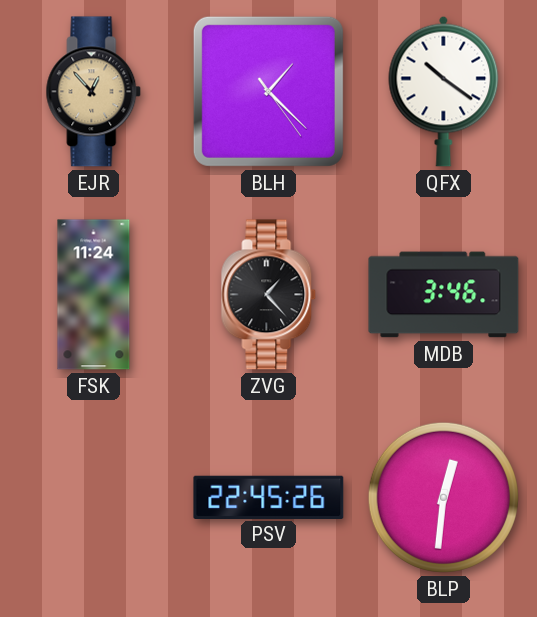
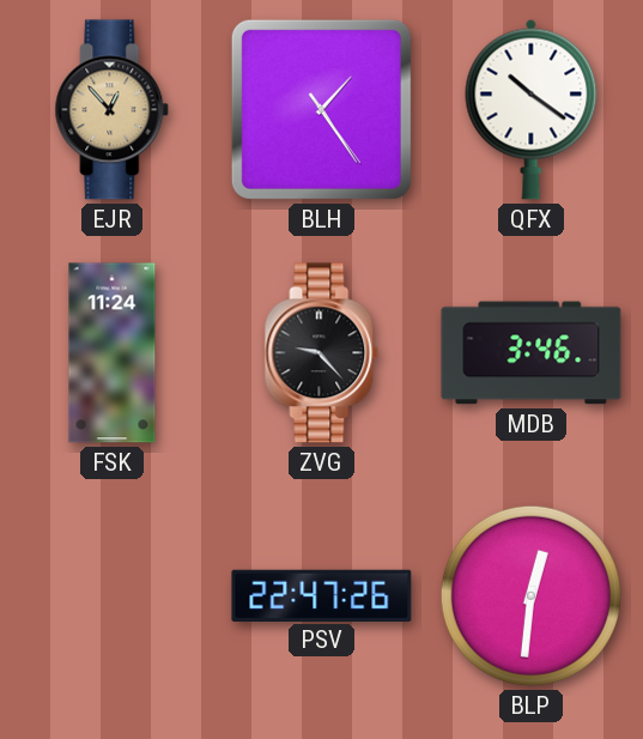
BLH: 1:22 -> 1:24 (321, 109)
ZVG: 1:23 -> 9:23 (322, 353)
PSV: 22:45 -> 22:47 (322, 595)
